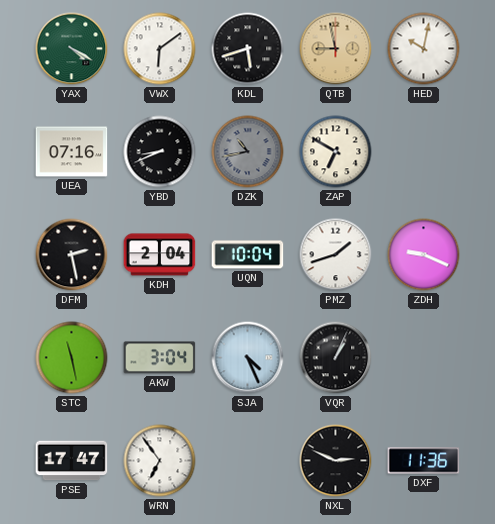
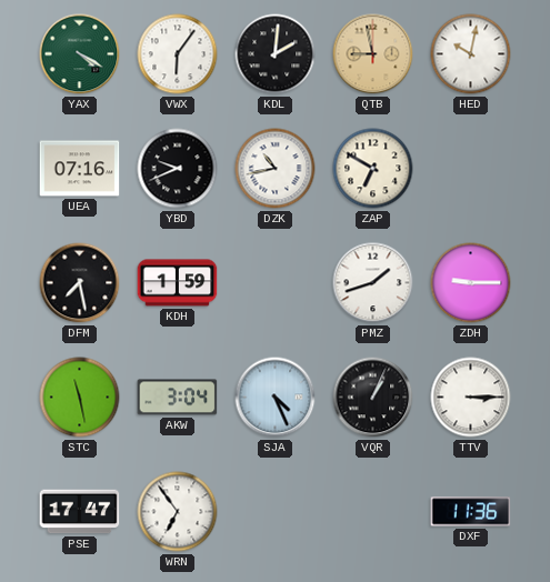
VWX: 6:09 -> 6:06 (178, 54)
KDL: 5:42 -> 2:01 (276, 54)
YBD: 8:41 -> 9:41 (178, 169)
DZK dial: grey -> white (276, 169)
DFM: 2:28 -> 7:28 (80, 283)
KDH: 2:04 -> 1:59 (178, 283)
UQN: 10:04 -> none (248, 255)
ZDH: 9:19 -> 9:15 (471, 283)
TTV: none -> 3:15 (471, 398)
NXL: 2:49 -> none (336, 461)
